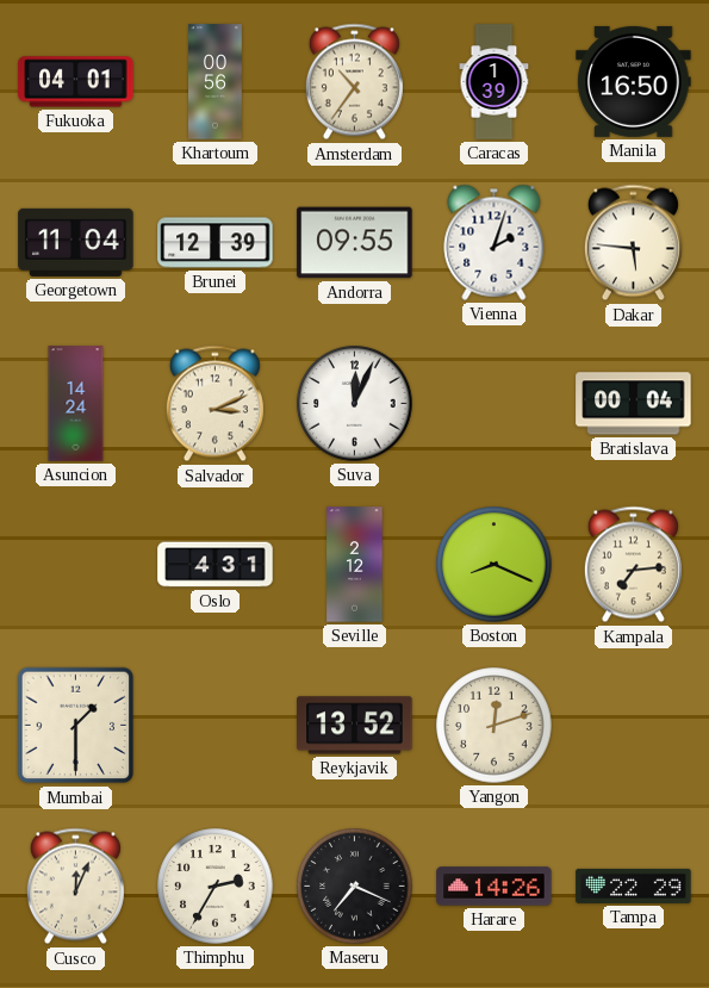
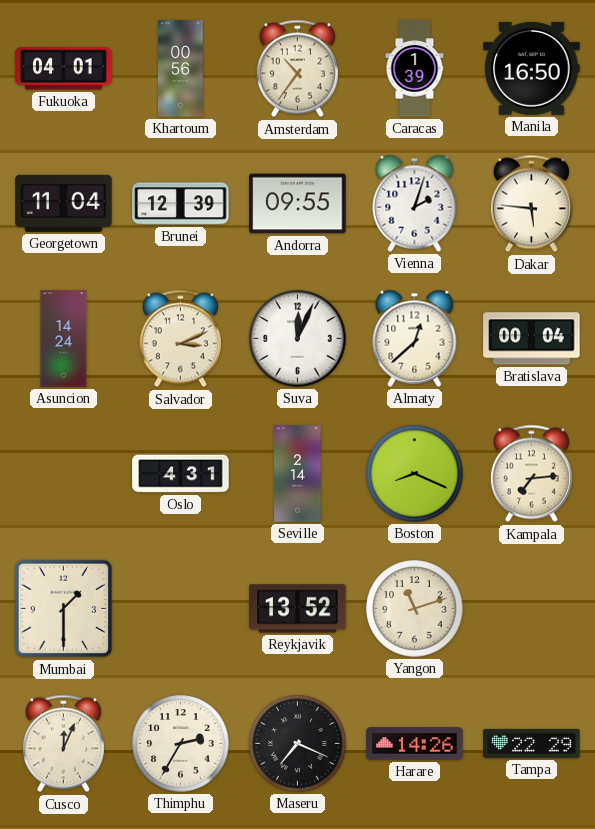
Almaty: none -> 12:38 (415, 338)
Seville: 2:12 -> 2:14 (298, 474)
Yangon: 12:12 -> 11:12 (415, 609)
